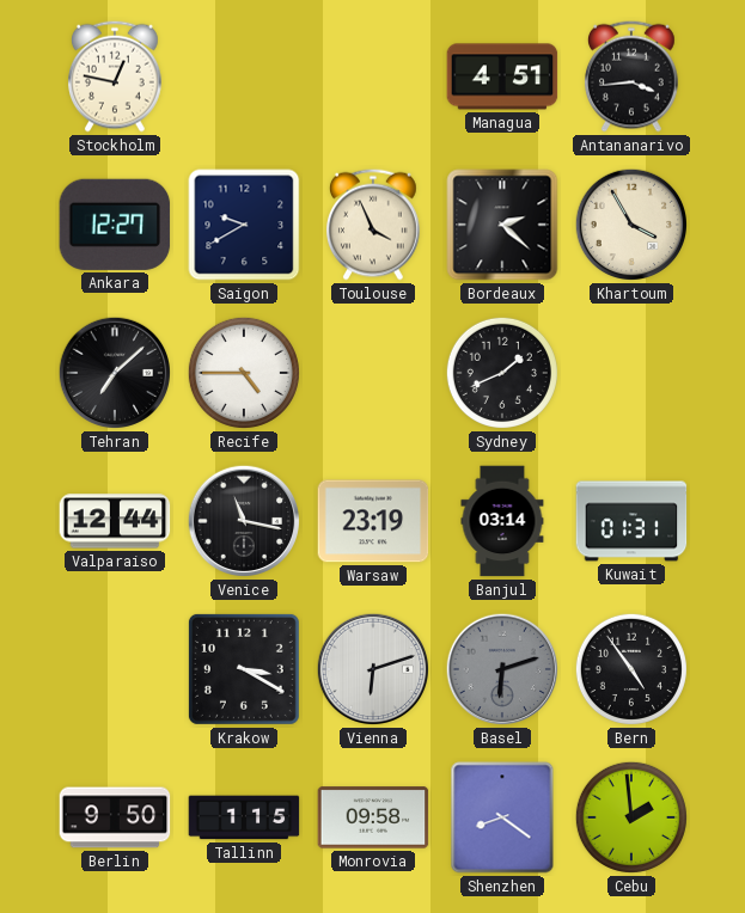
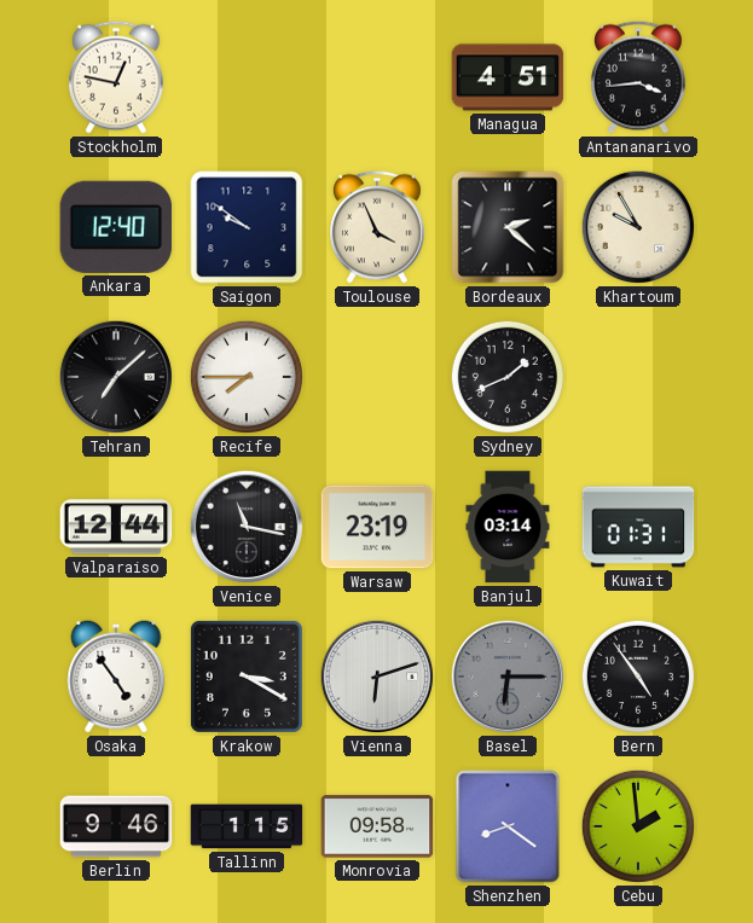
Ankara: 12:27 -> 12:40 (116, 227)
Saigon: 9:40 -> 9:51 (247, 227)
Khartoum: 3:55 -> 9:55 (638, 227)
Recife: 4:45 -> 7:45 (247, 377)
Osaka: none -> 4:54 (116, 677)
Basel: 6:12 -> 6:15 (508, 677)
Berlin: 9:50 -> 9:46 (116, 826)
